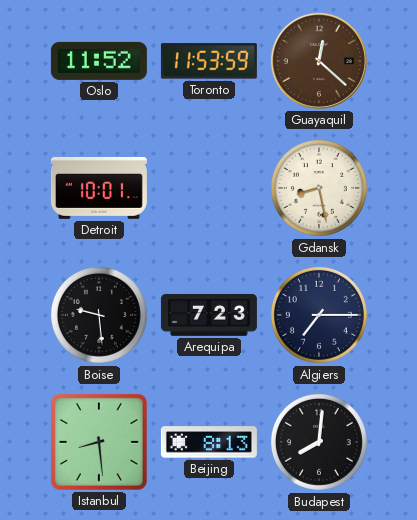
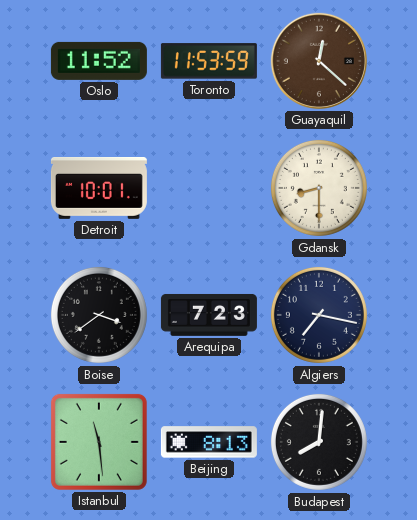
Gdansk: 8:28 -> 8:30 (319, 188)
Boise: 9:29 -> 3:39 (99, 315)
Algiers: 7:15 -> 7:17 (319, 315)
Istanbul: 8:29 -> 11:29 (99, 442)
